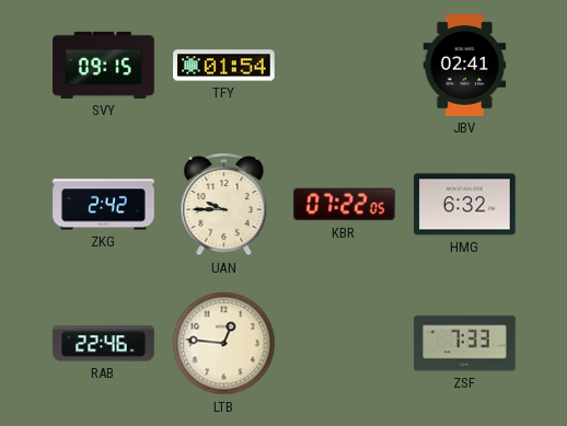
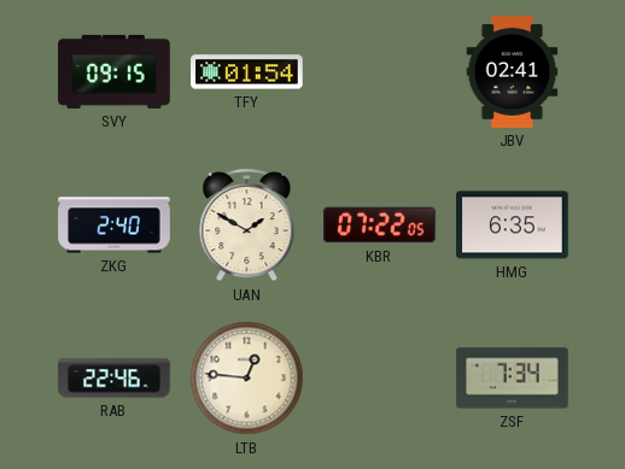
ZKG: 2:42 -> 2:40 (115, 225)
UAN: 9:45 -> 1:50 (247, 225)
HMG: 6:32 -> 6:35 (513, 225)
ZSF: 7:33 -> 7:34 (513, 379)
